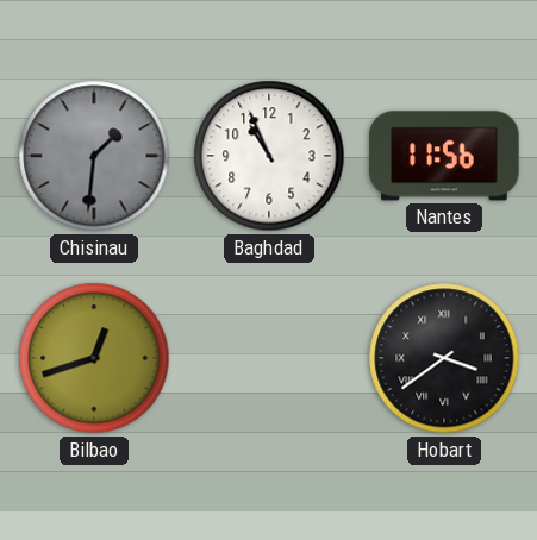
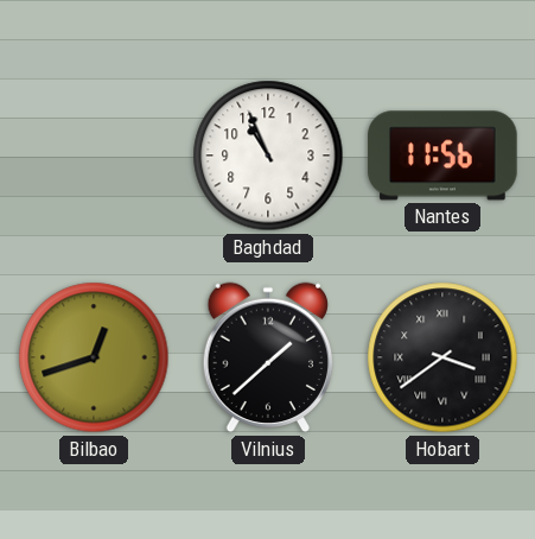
Chisinau: 1:31 -> none (94, 156)
Vilnius: none -> 1:38 (267, 357)
